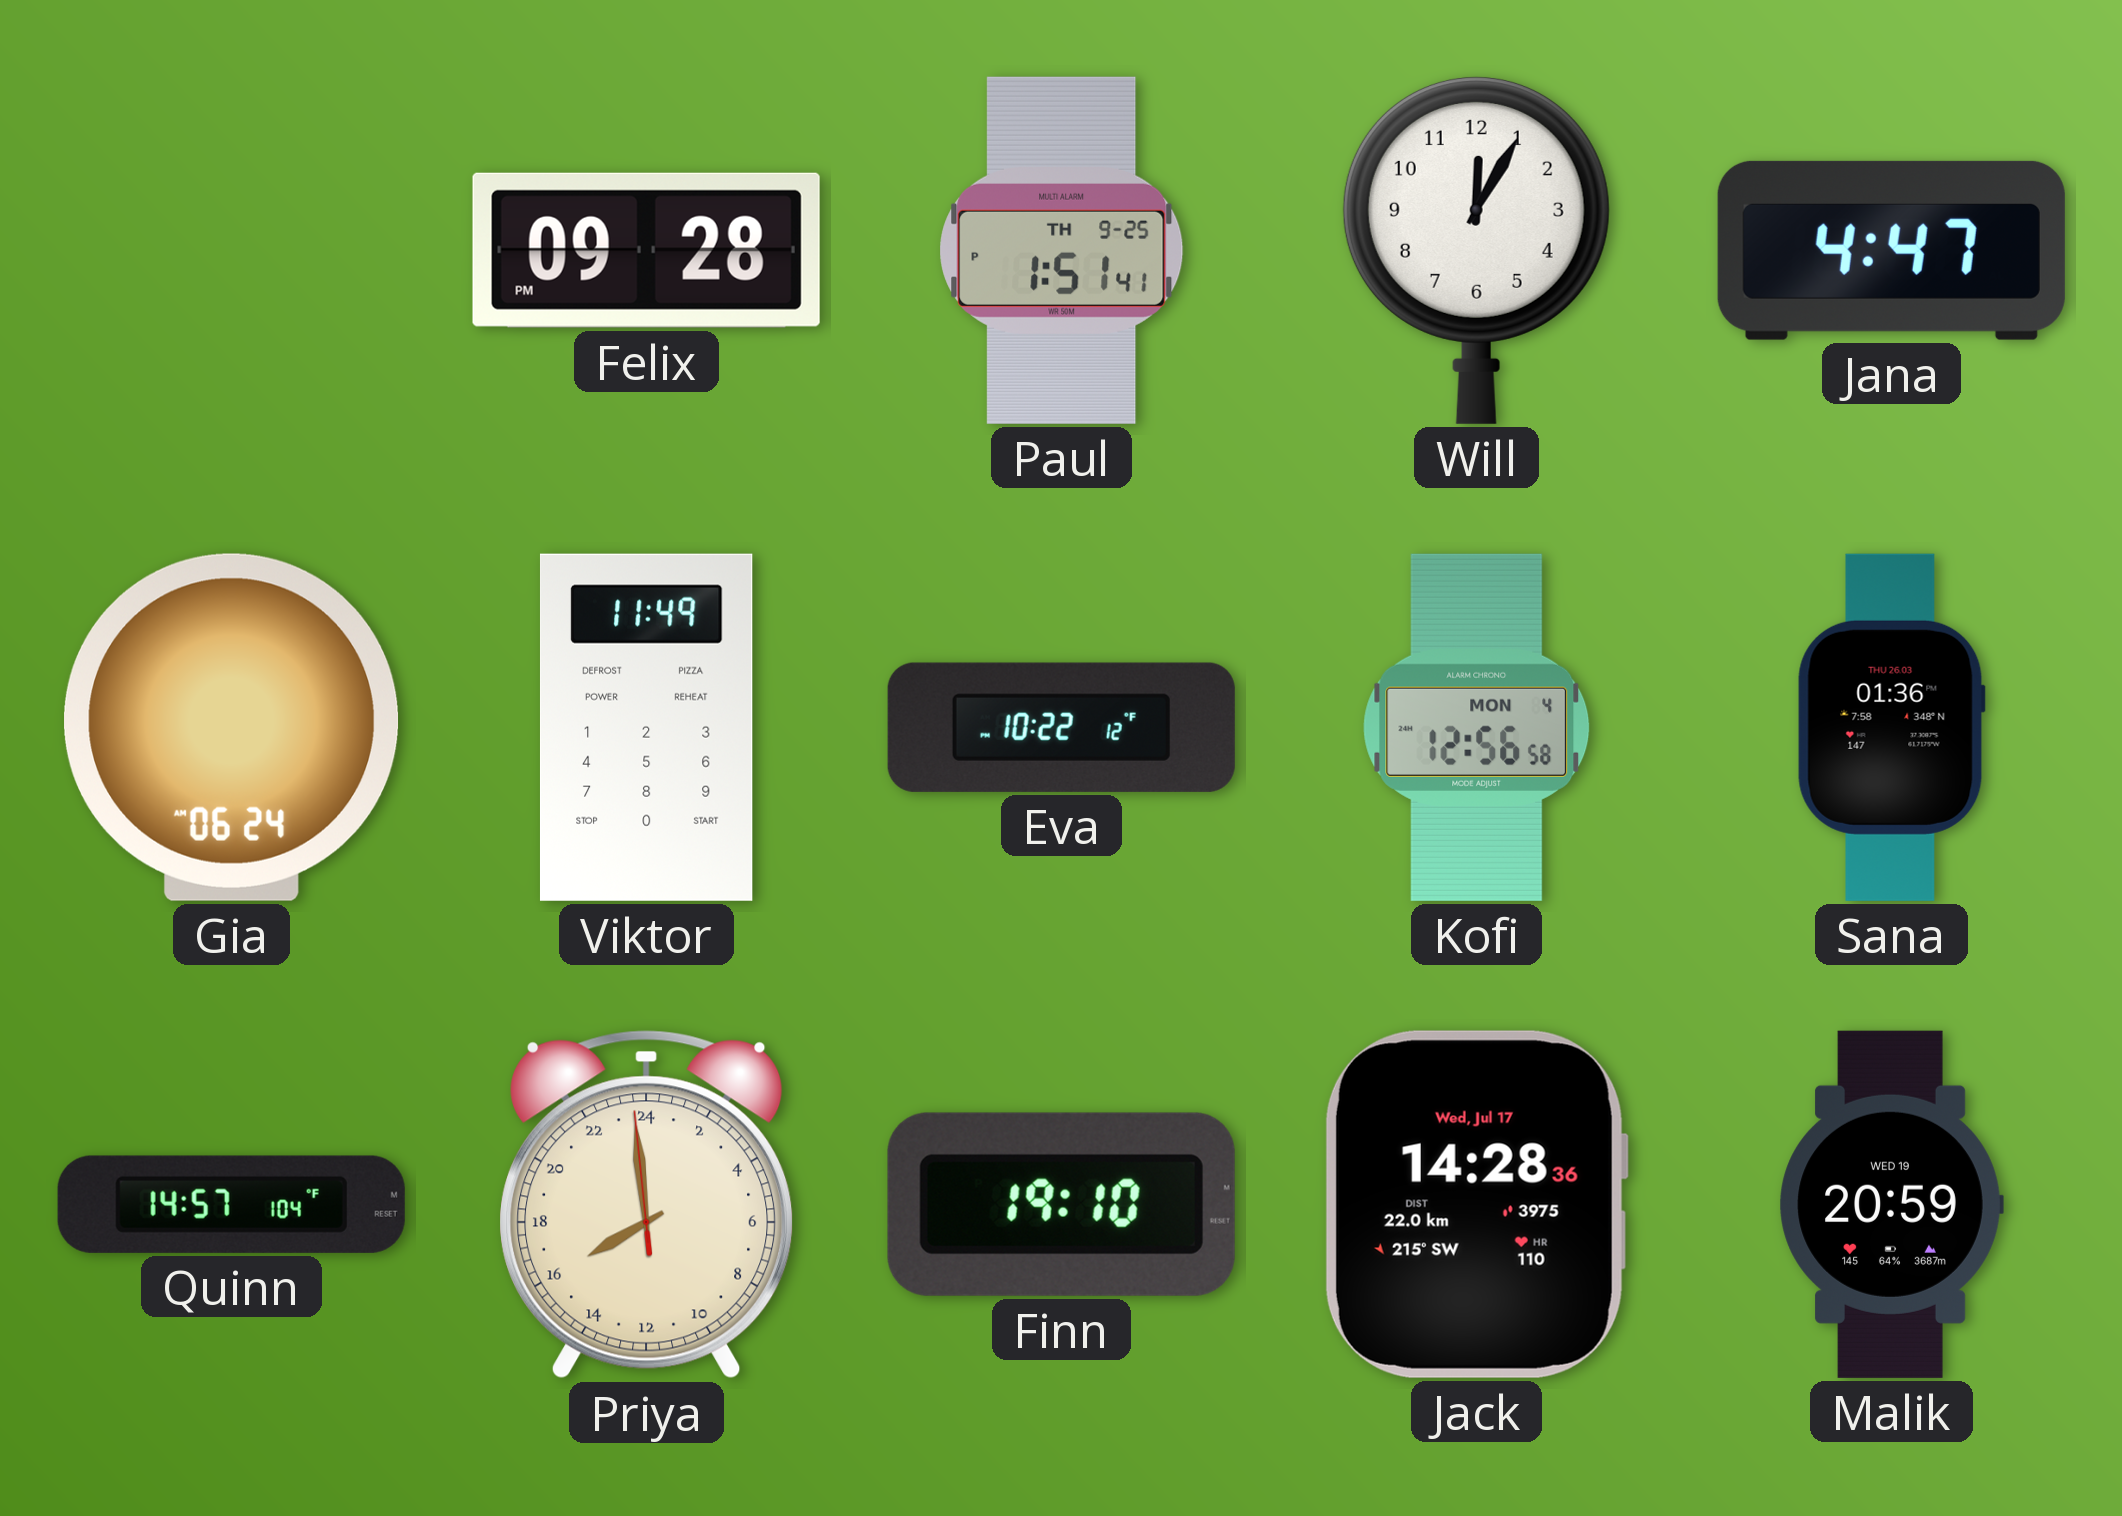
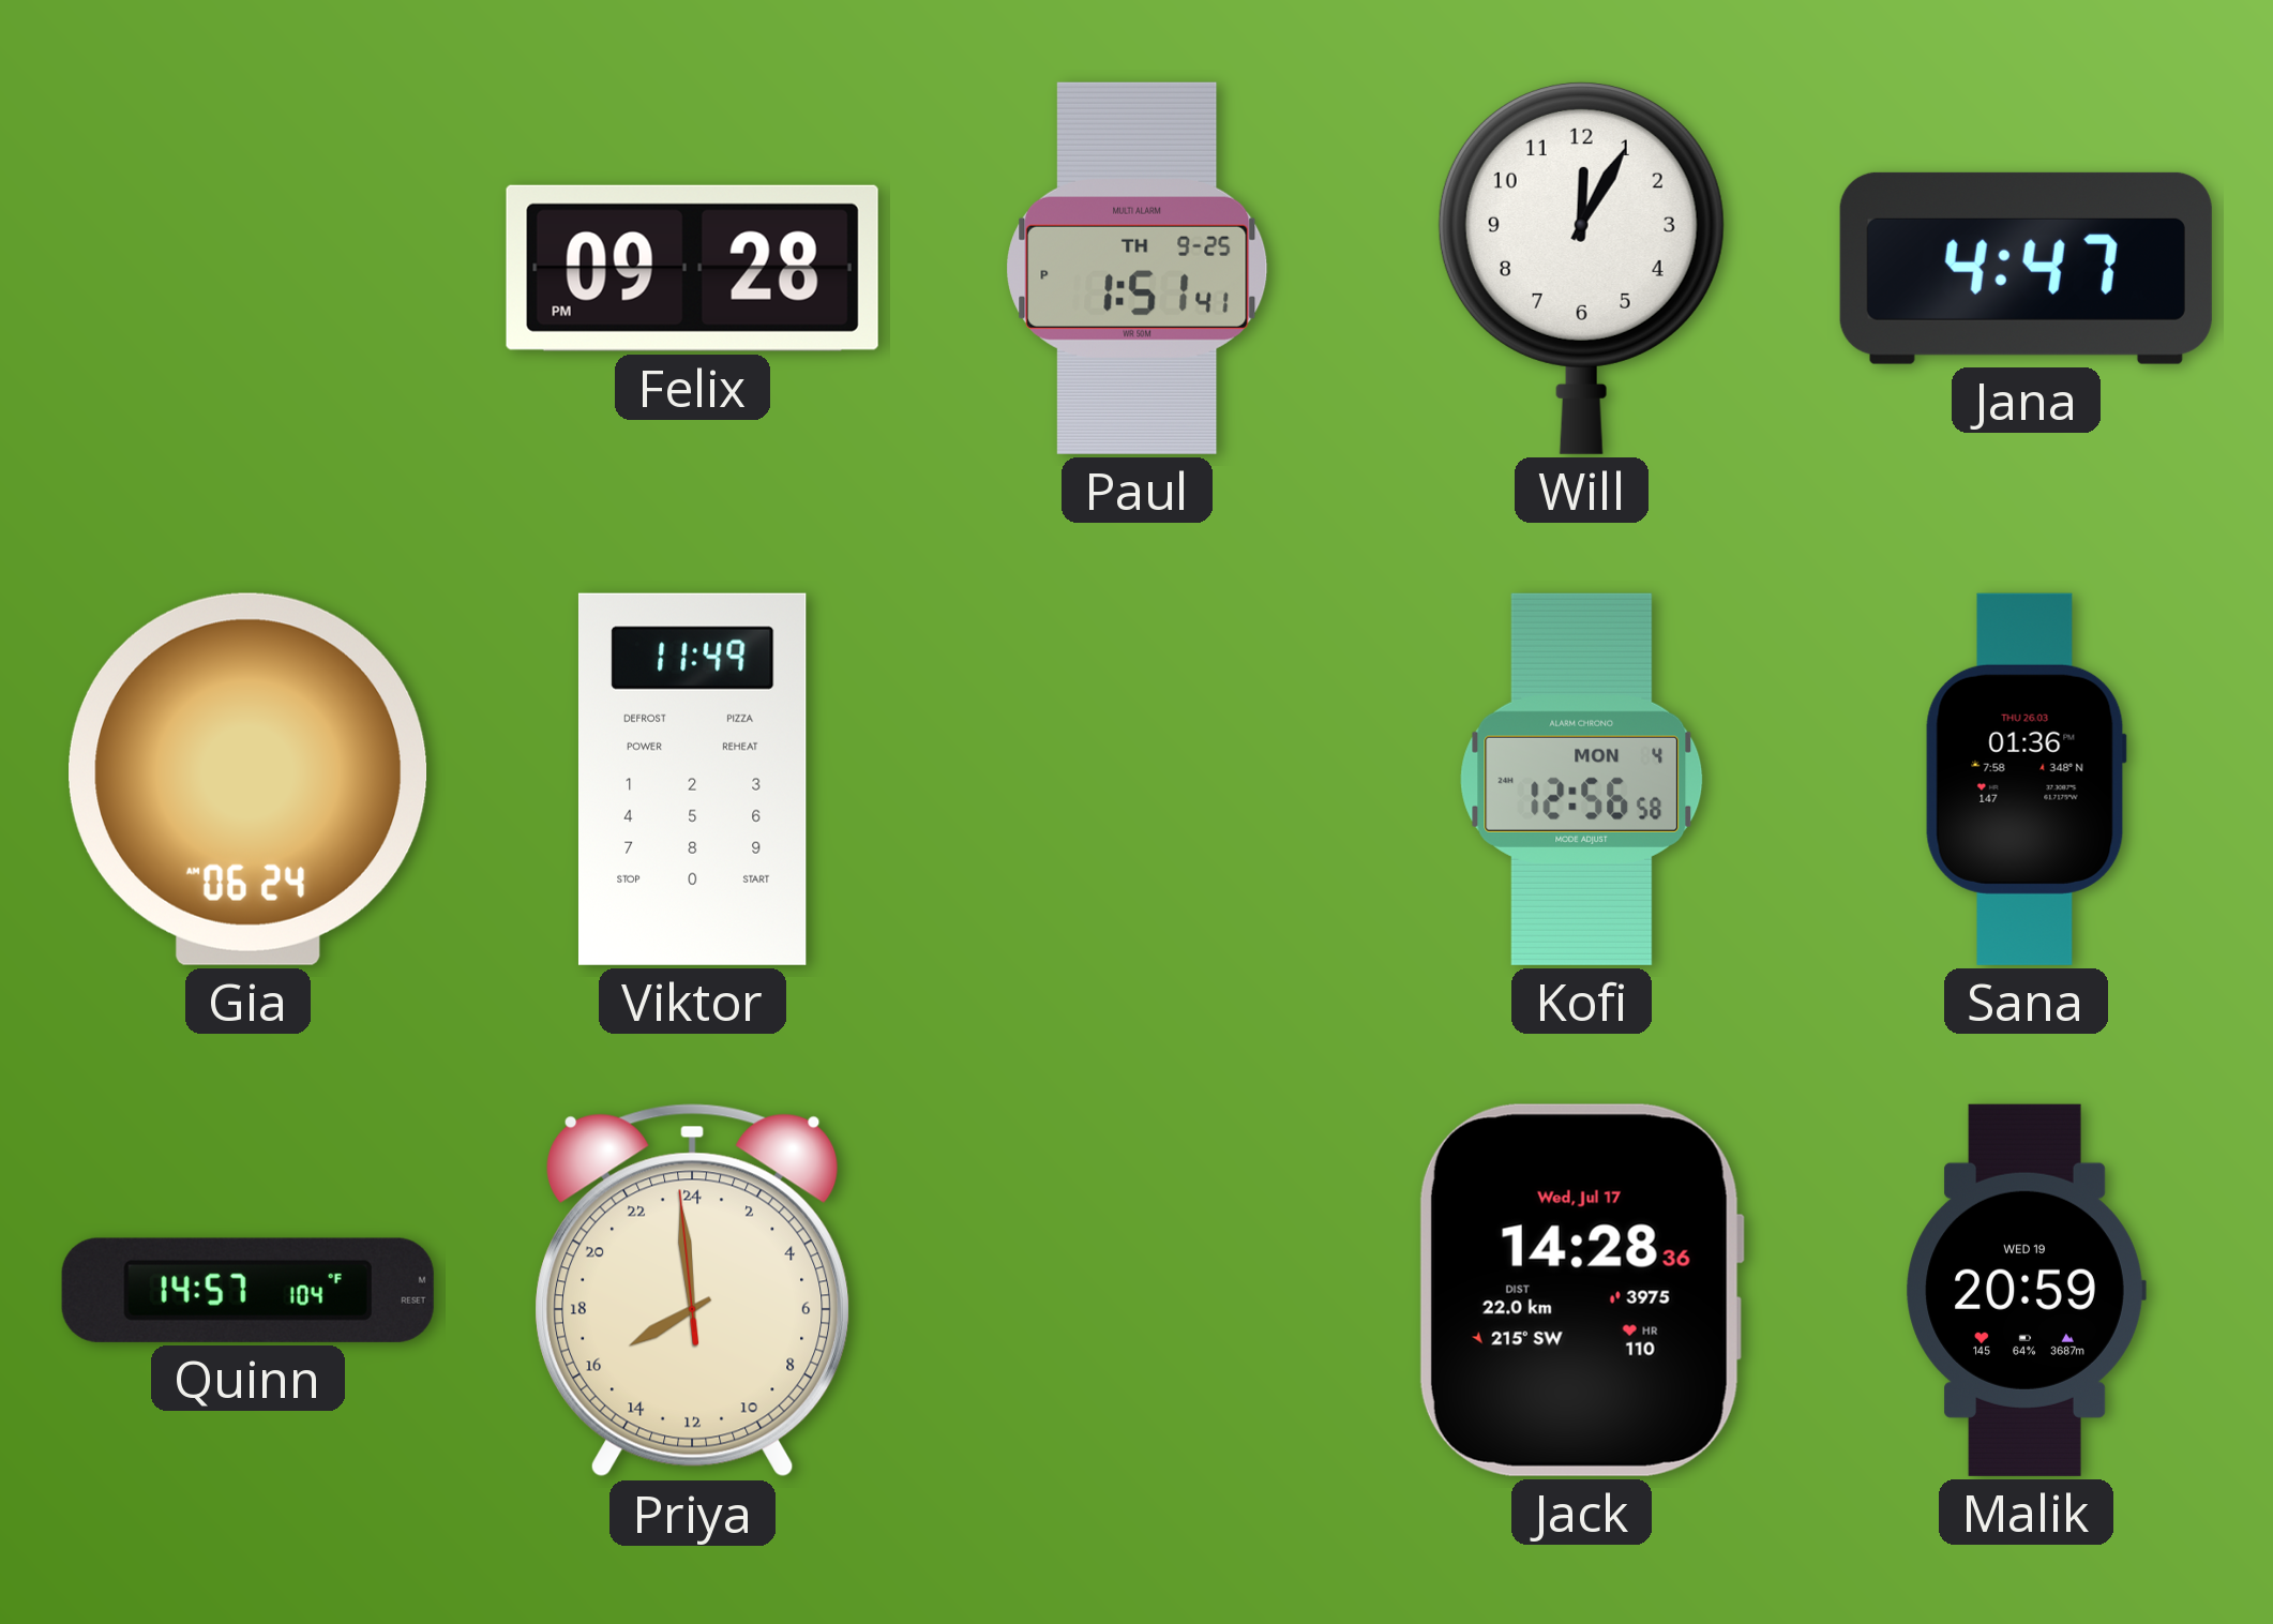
Eva: 10:22 -> none (1061, 727)
Finn: 19:10 -> none (1061, 1204)
